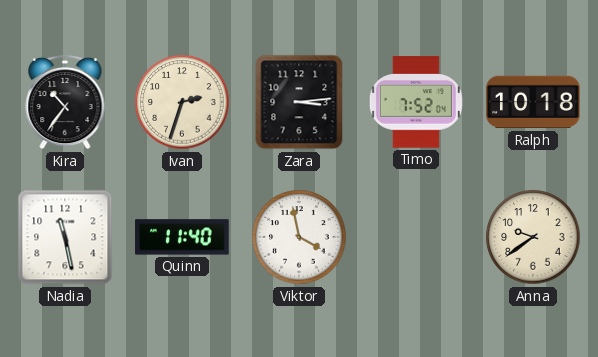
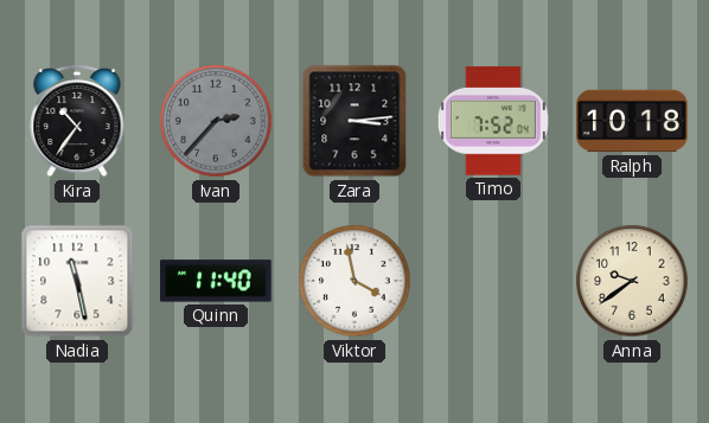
Ivan: 2:33 -> 2:37 (216, 121)
Ivan dial: cream -> grey (216, 121)
